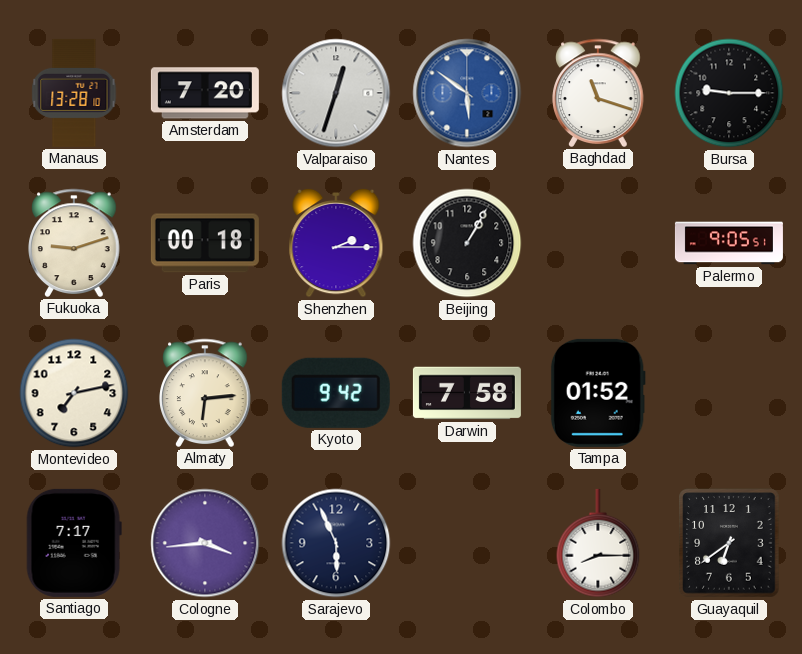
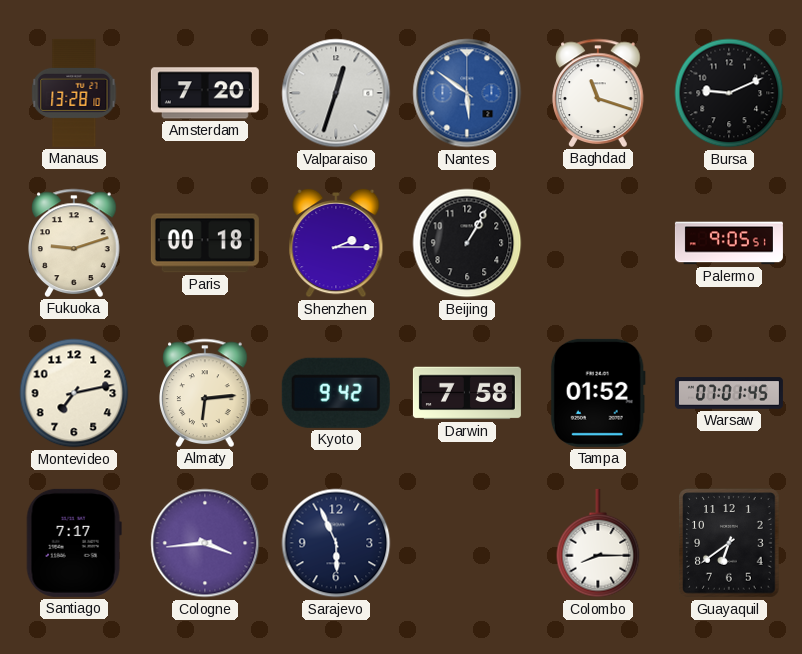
Bursa: 9:15 -> 9:11 (729, 93)
Warsaw: none -> 07:01 (729, 393)
